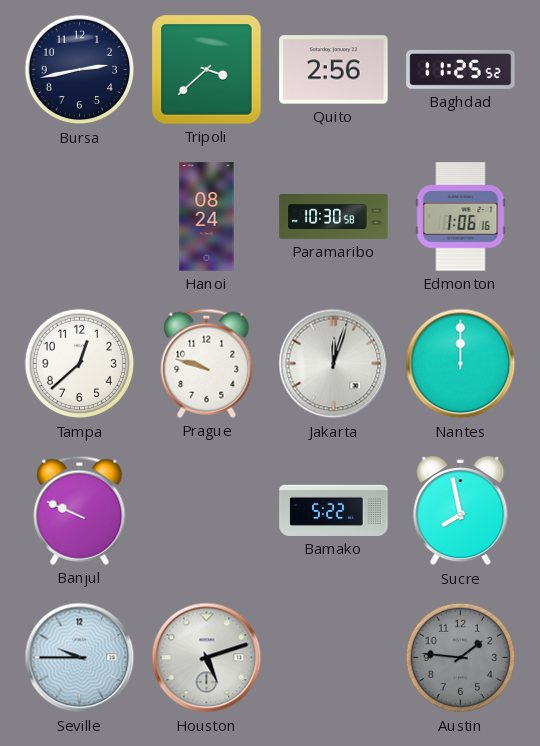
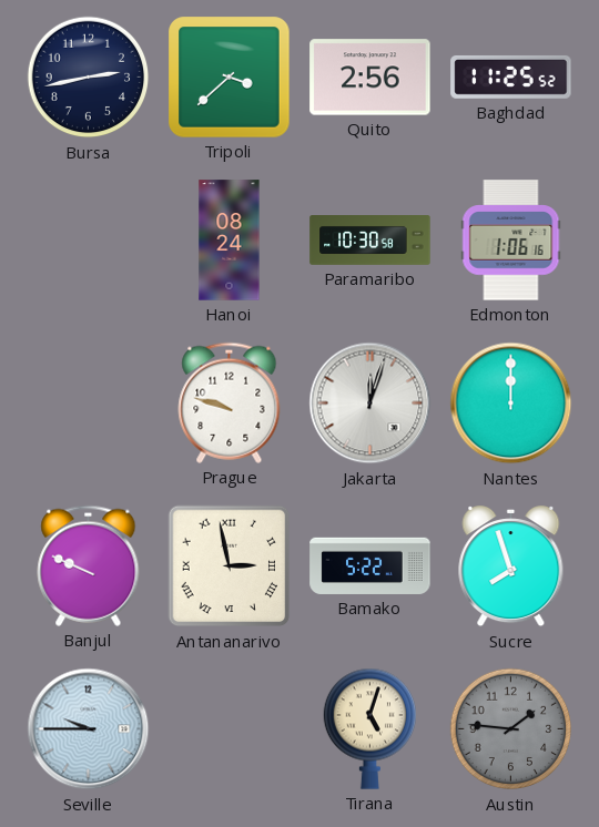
Tampa: 12:38 -> none (80, 364)
Antananarivo: none -> 2:58 (230, 566)
Sucre: 7:58 -> 7:57 (511, 568)
Houston: 5:12 -> none (207, 658)
Tirana: none -> 5:03 (369, 728)
